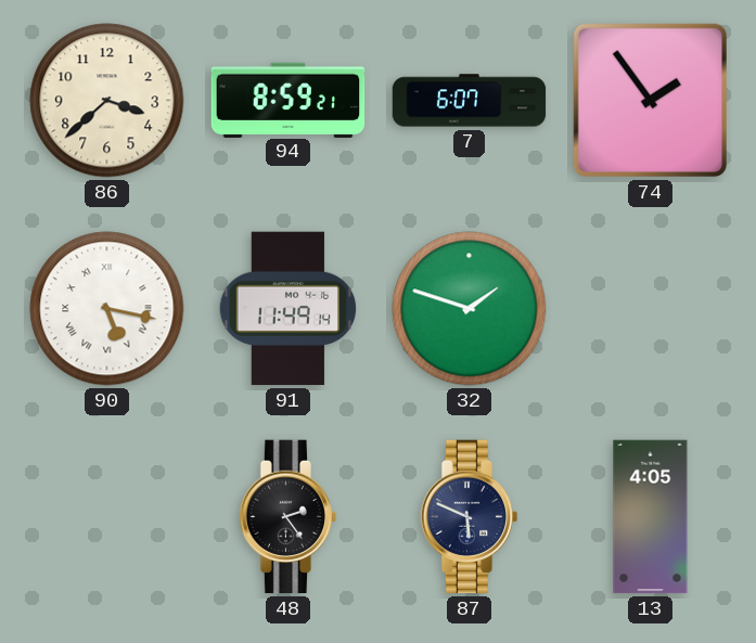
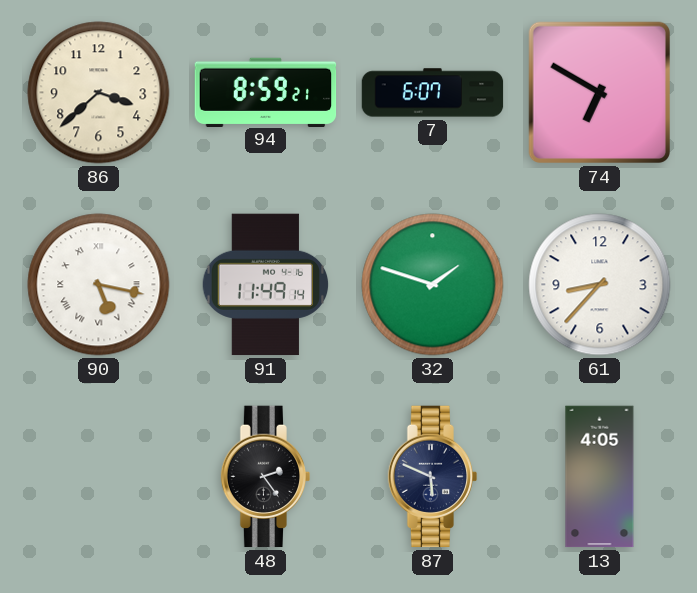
74: 1:54 -> 6:50 (599, 92)
61: none -> 8:37 (600, 285)
